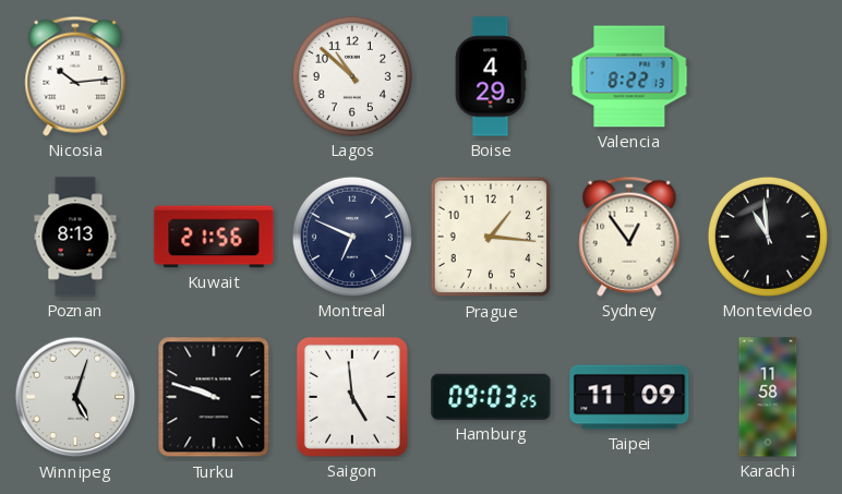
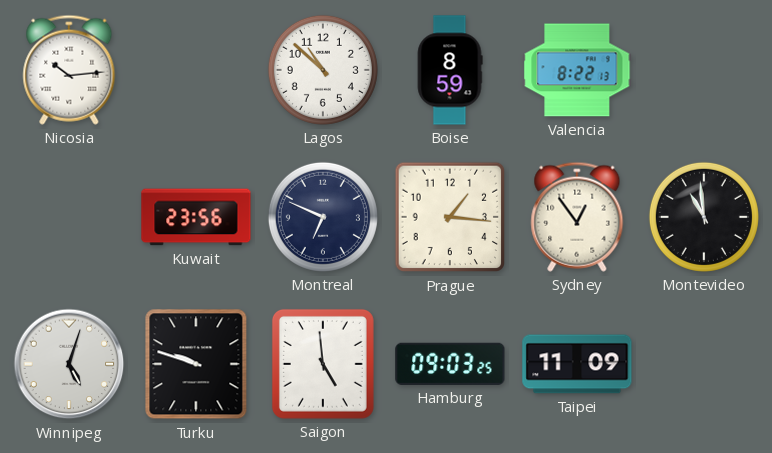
Boise: 4:29 -> 8:59 (450, 70)
Poznan: 8:13 -> none (75, 237)
Kuwait: 21:56 -> 23:56 (196, 217)
Karachi: 11:58 -> none (768, 397)
